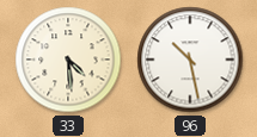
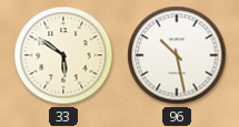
33: 4:29 -> 5:51 (63, 55)
